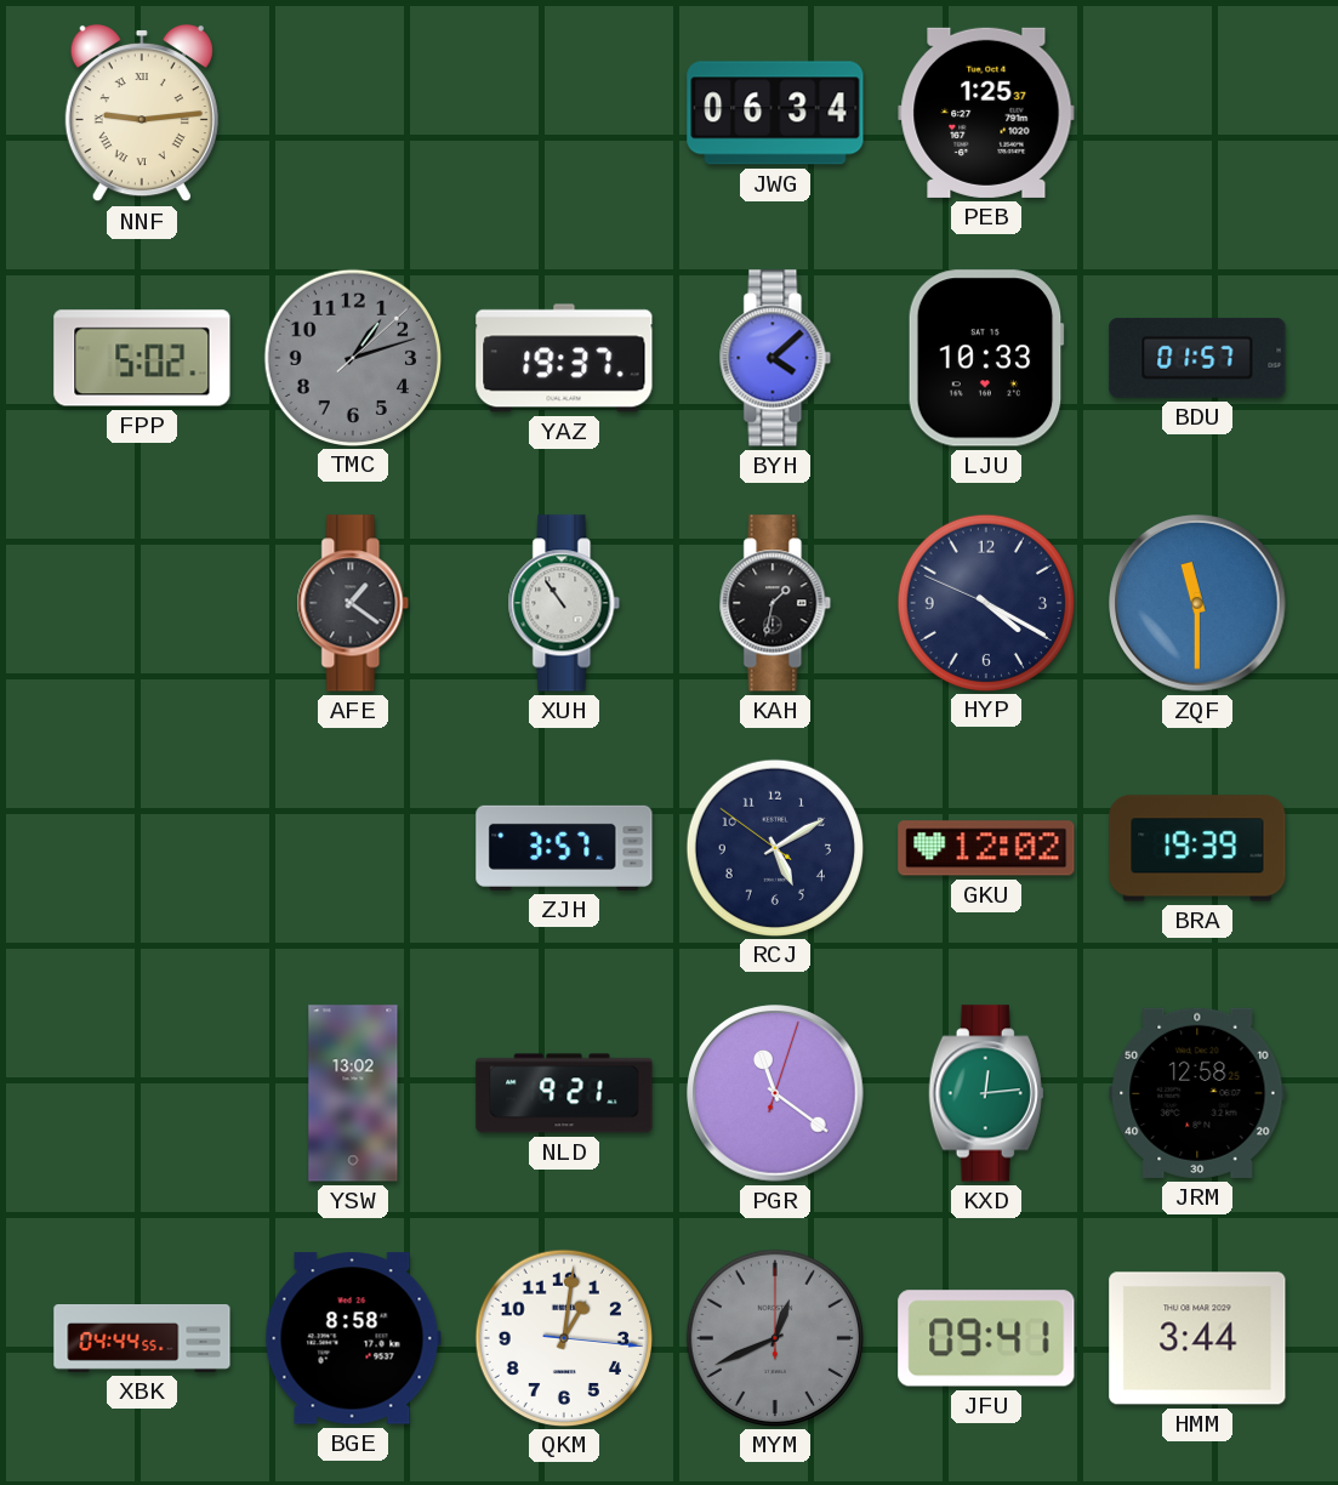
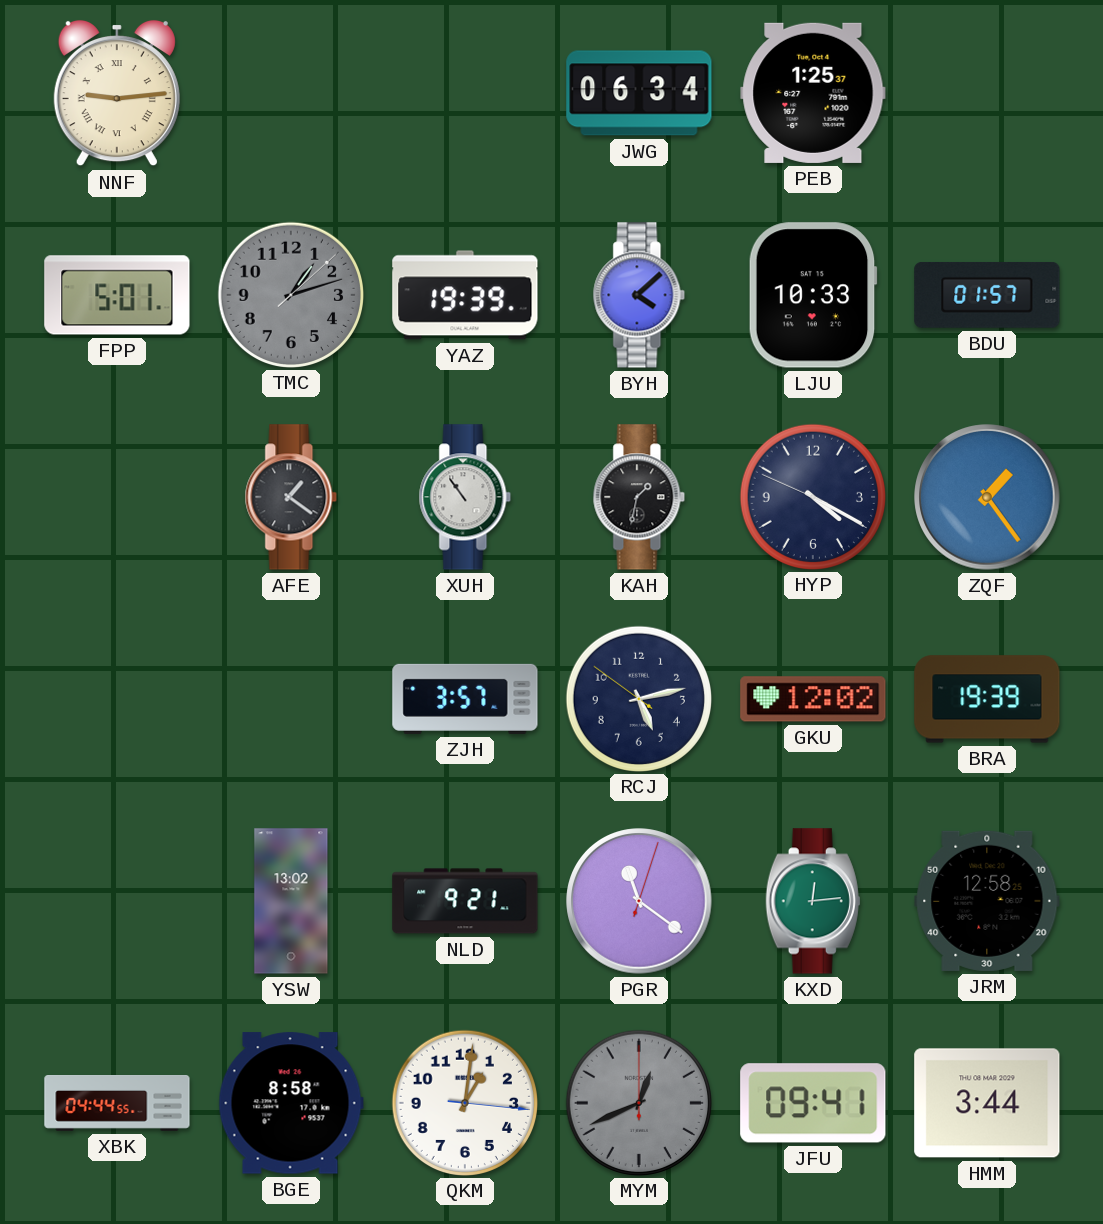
FPP: 5:02 -> 5:01 (117, 295)
YAZ: 19:37 -> 19:39 (465, 295)
ZQF: 11:30 -> 1:24 (987, 497)
RCJ: 5:09 -> 5:12 (638, 698)
